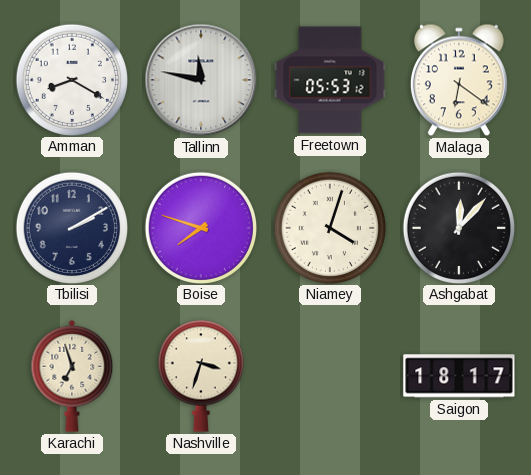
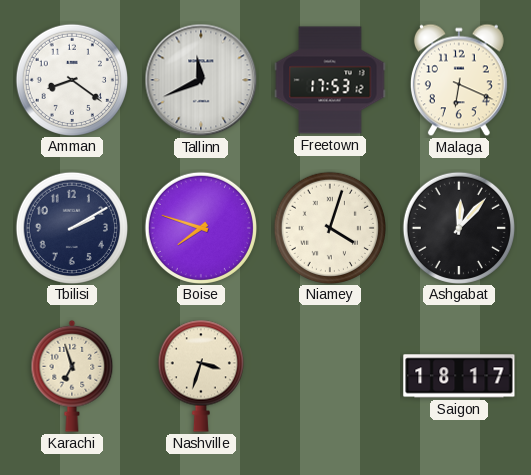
Amman: 8:20 -> 8:21 (71, 79)
Tallinn: 11:47 -> 11:41 (201, 80)
Freetown: 05:53 -> 17:53 (330, 80)
Malaga: 6:21 -> 6:19 (459, 80)
